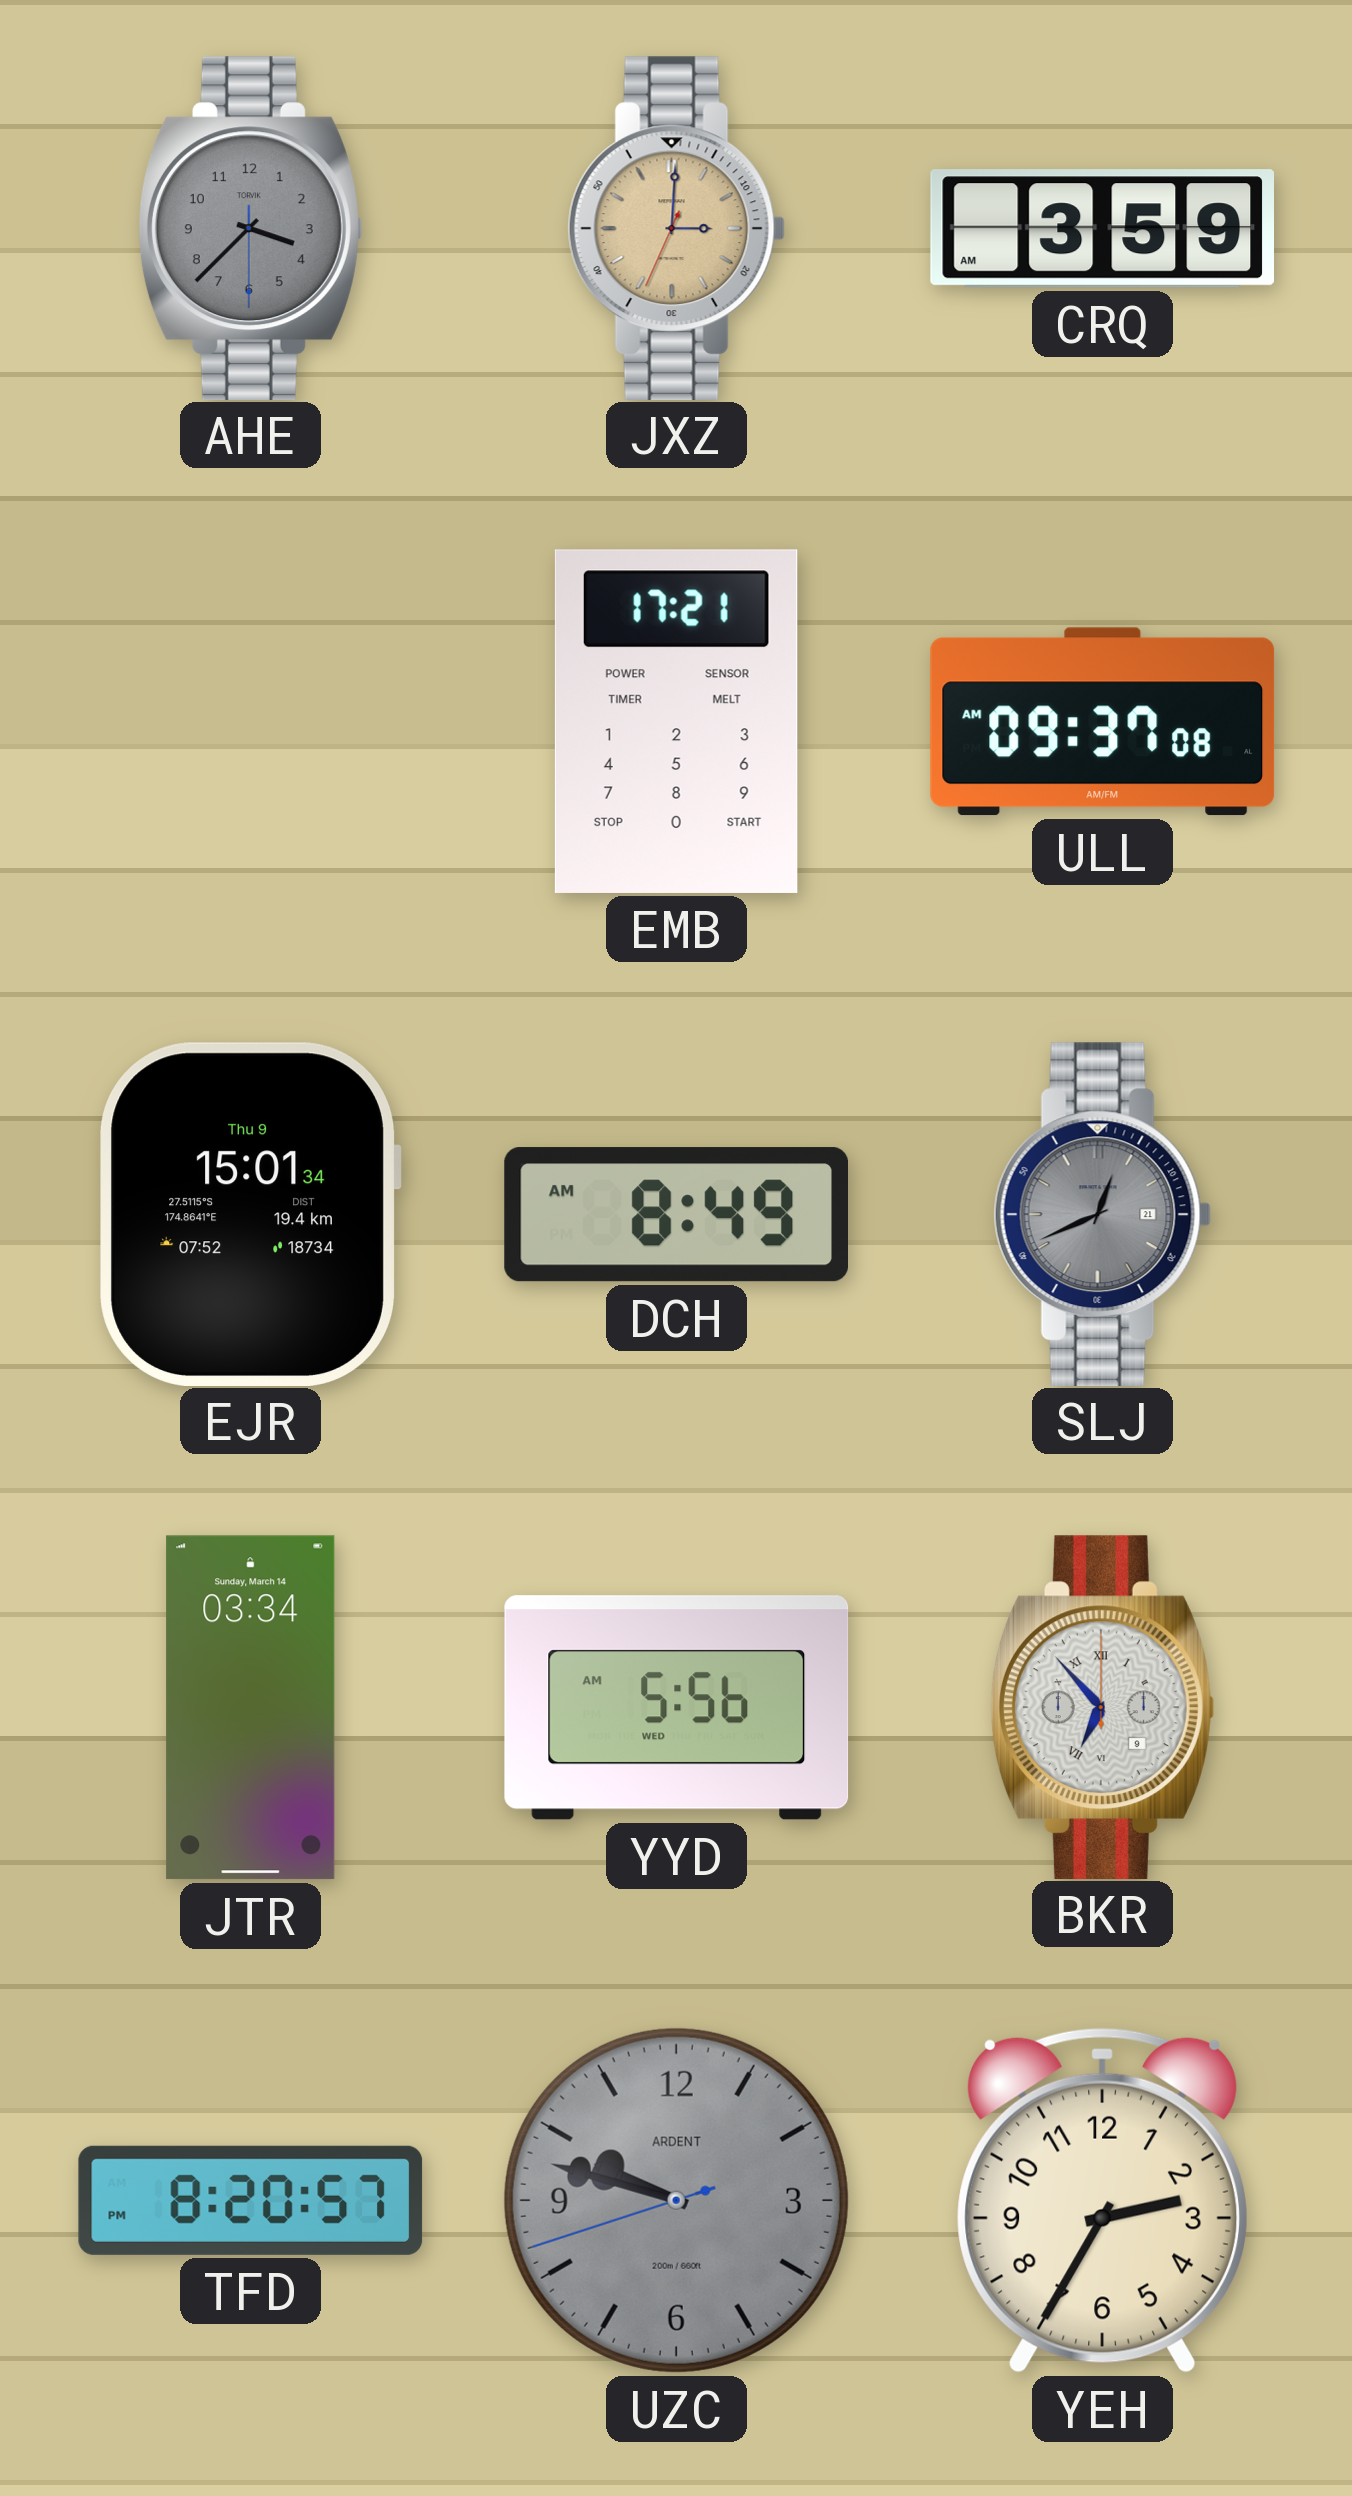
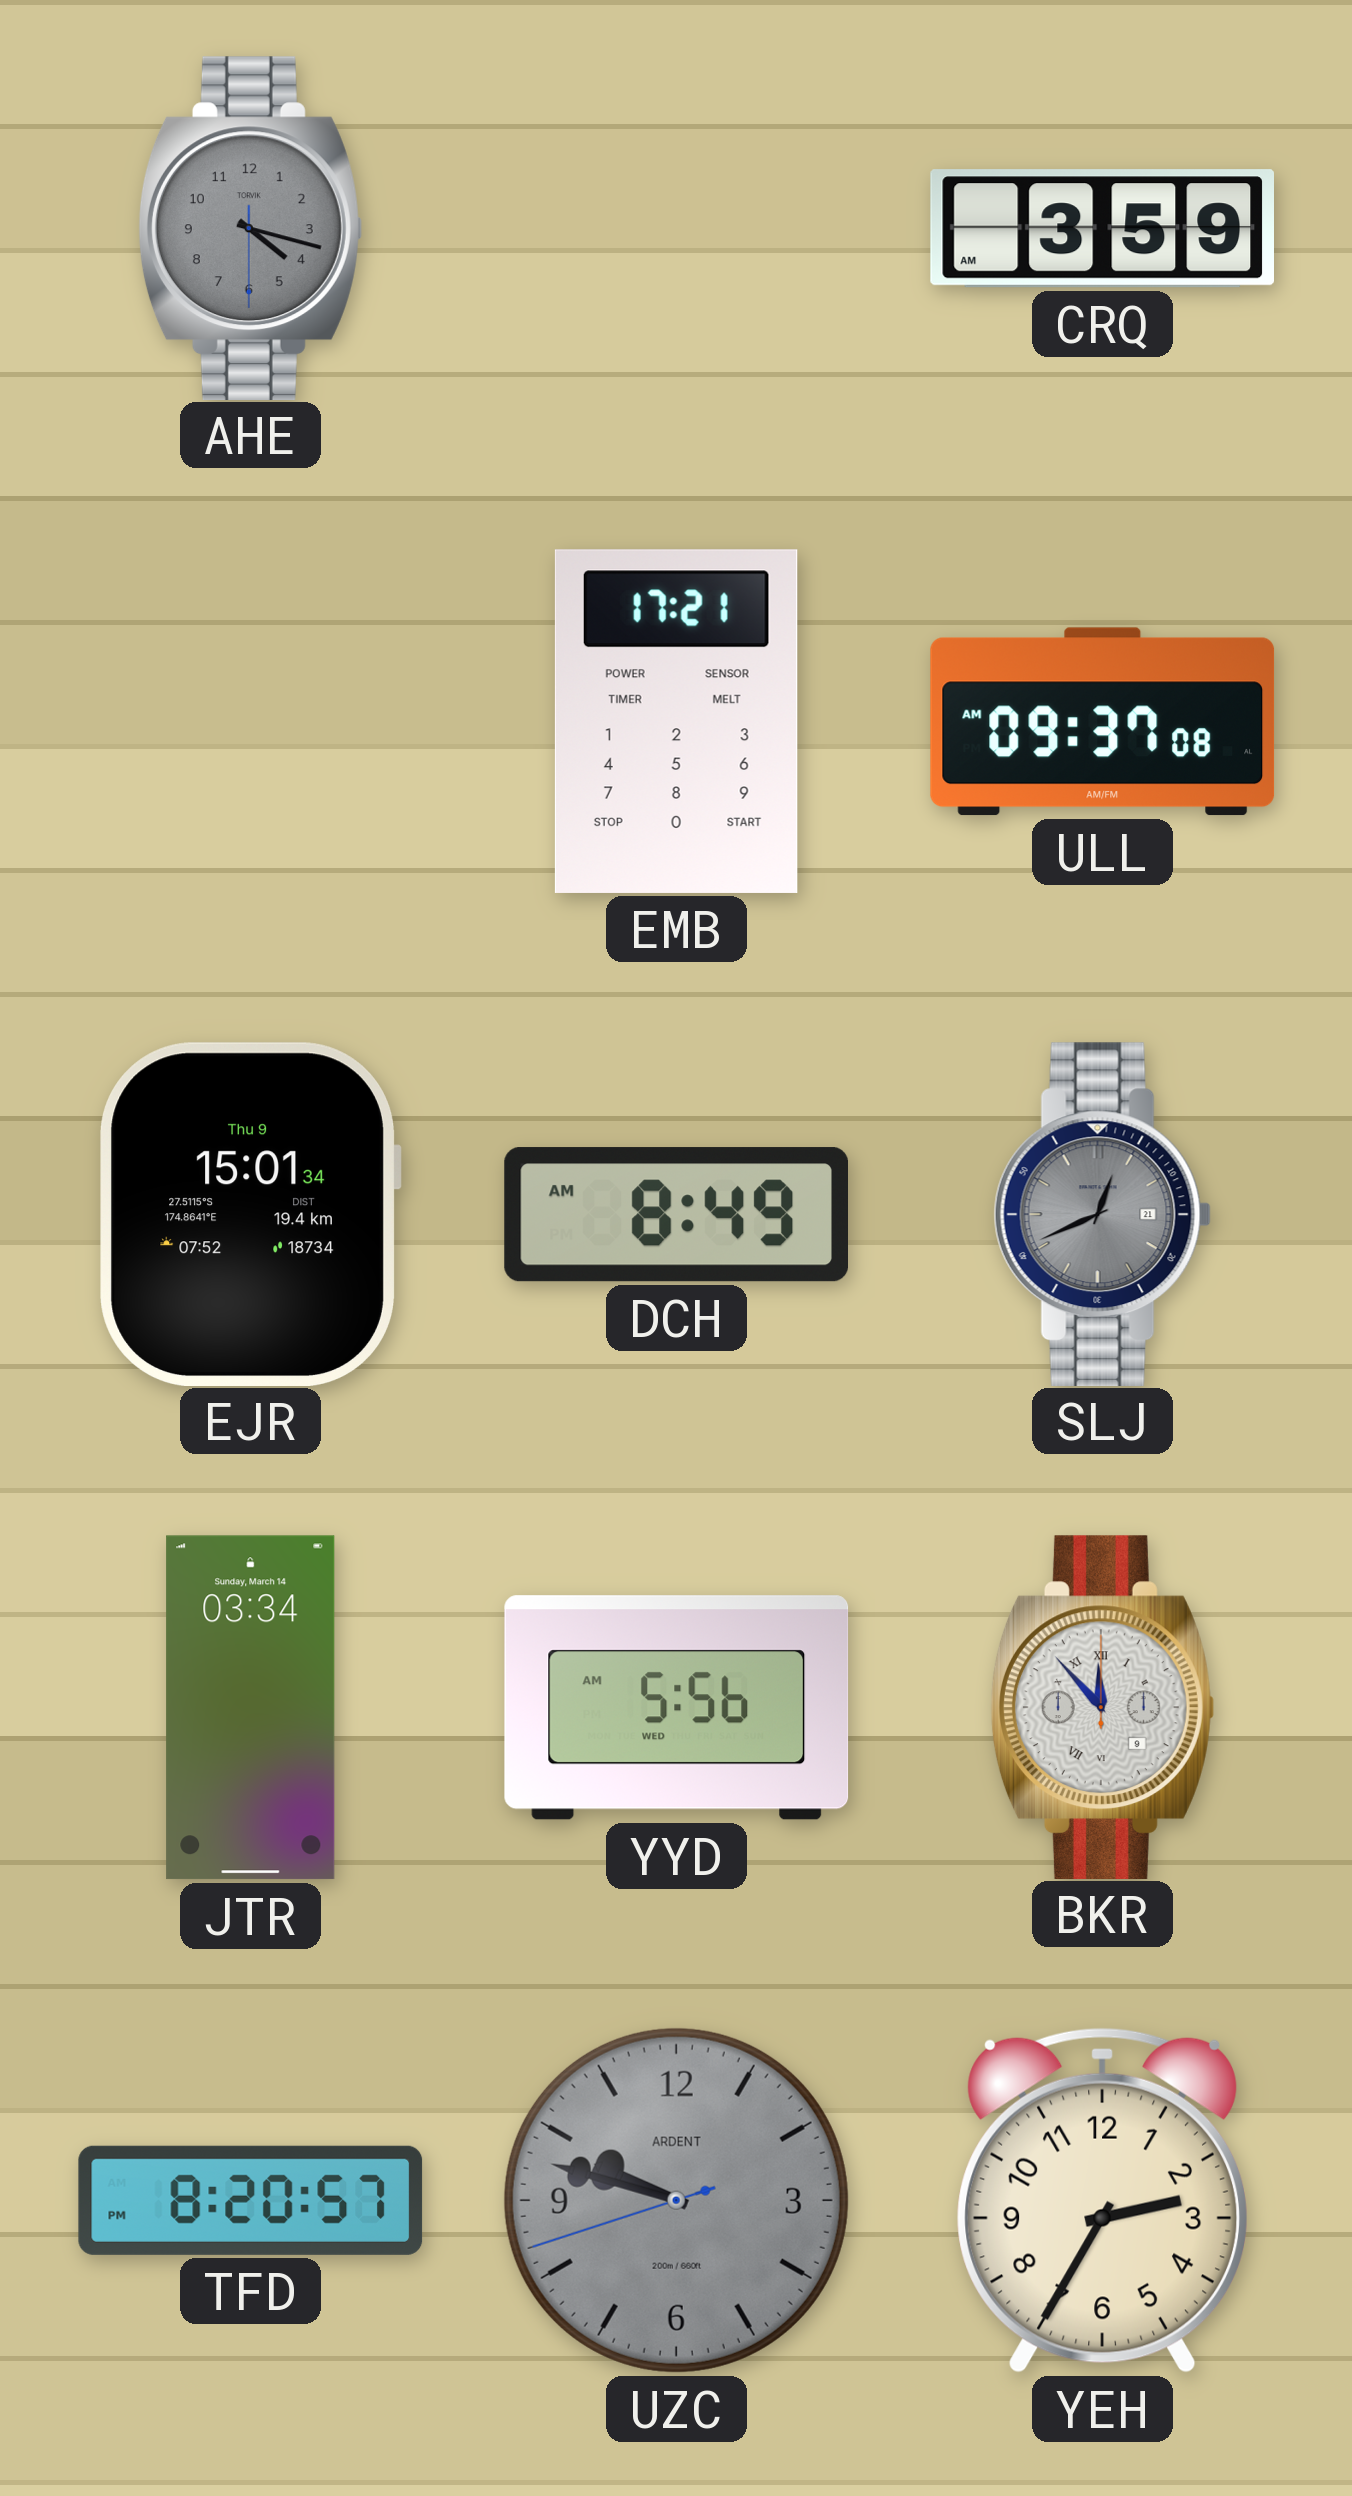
AHE: 3:37 -> 4:17 (250, 228)
JXZ: 3:00 -> none (676, 228)
BKR: 6:53 -> 11:53 (1102, 1707)
